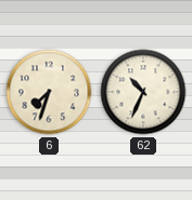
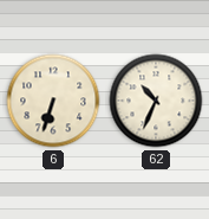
6: 7:33 -> 6:33 (53, 101)
